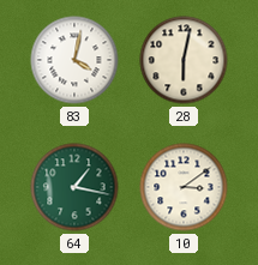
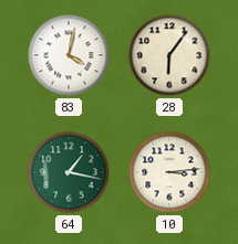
28: 6:02 -> 6:06 (169, 55)
10: 3:09 -> 3:14 (169, 172)
